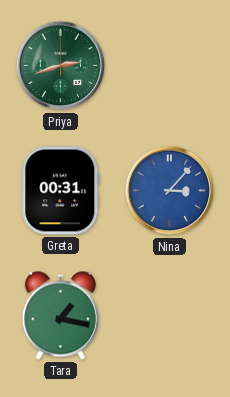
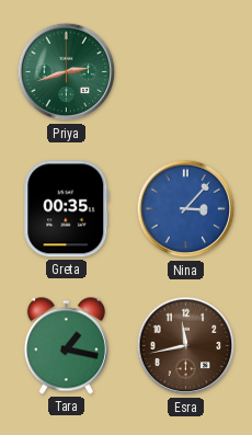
Greta: 00:31 -> 00:35 (67, 209)
Esra: none -> 11:43 (186, 346)
